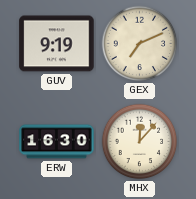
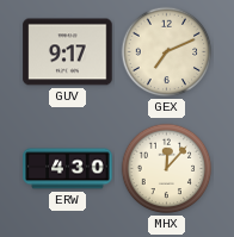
GUV: 9:19 -> 9:17 (68, 52)
ERW: 16:30 -> 4:30 (68, 169)
